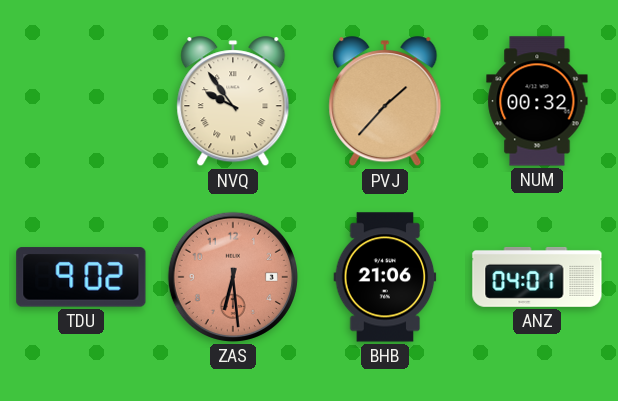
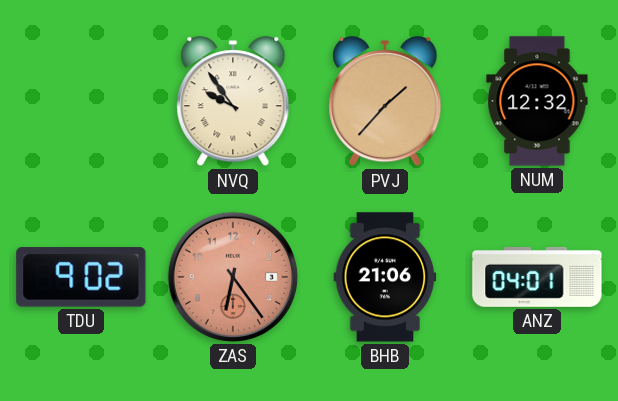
NUM: 00:32 -> 12:32 (537, 101)
ZAS: 6:29 -> 6:24 (233, 277)
